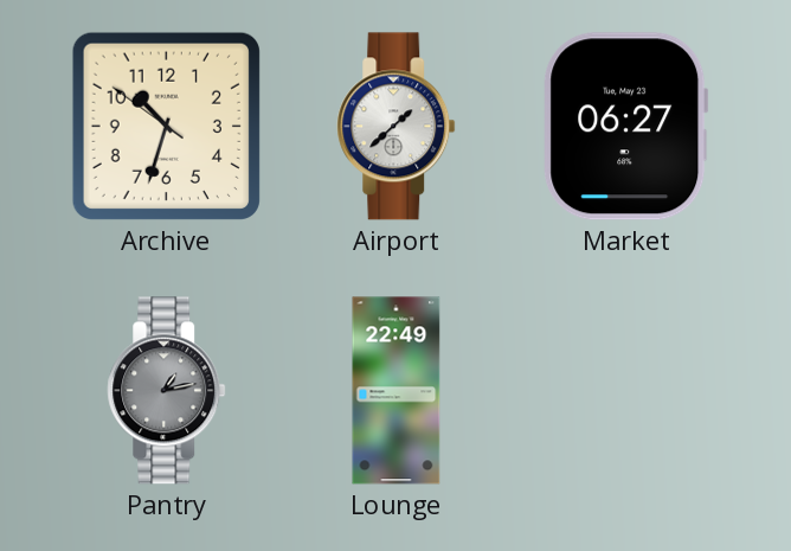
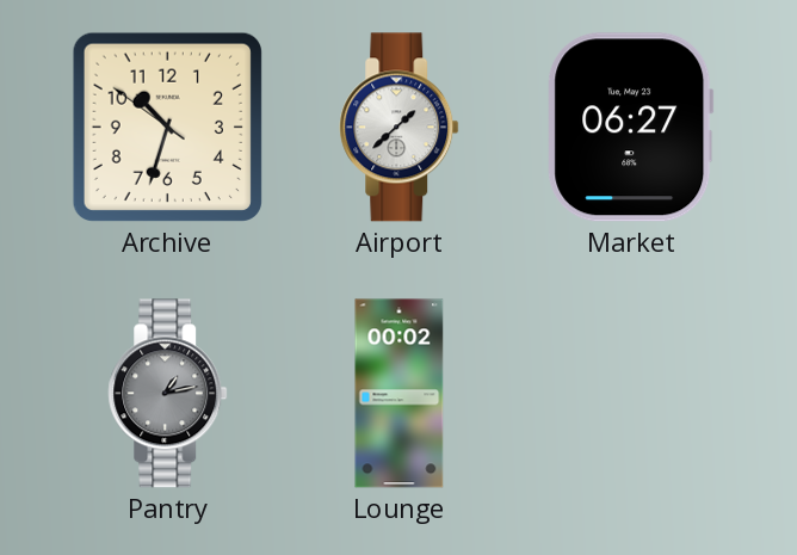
Lounge: 22:49 -> 00:02 (400, 394)
